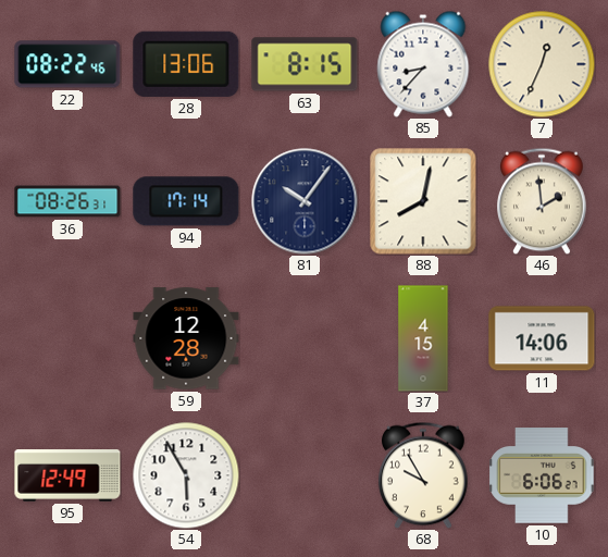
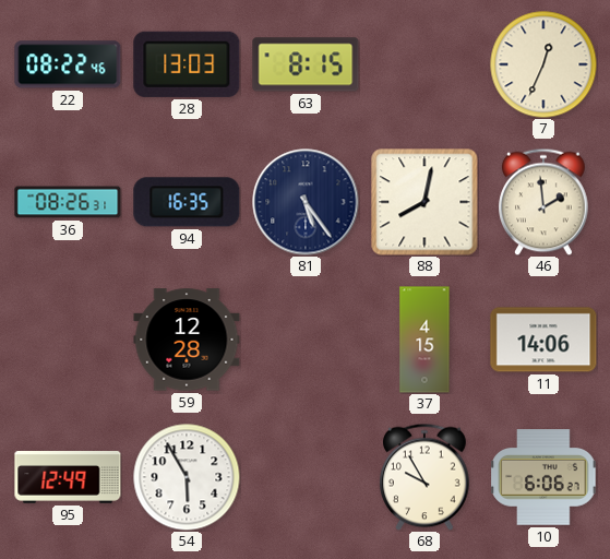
28: 13:06 -> 13:03 (187, 64)
85: 8:37 -> none (423, 64)
94: 17:14 -> 16:35 (187, 202)
81: 10:06 -> 5:24 (306, 202)
